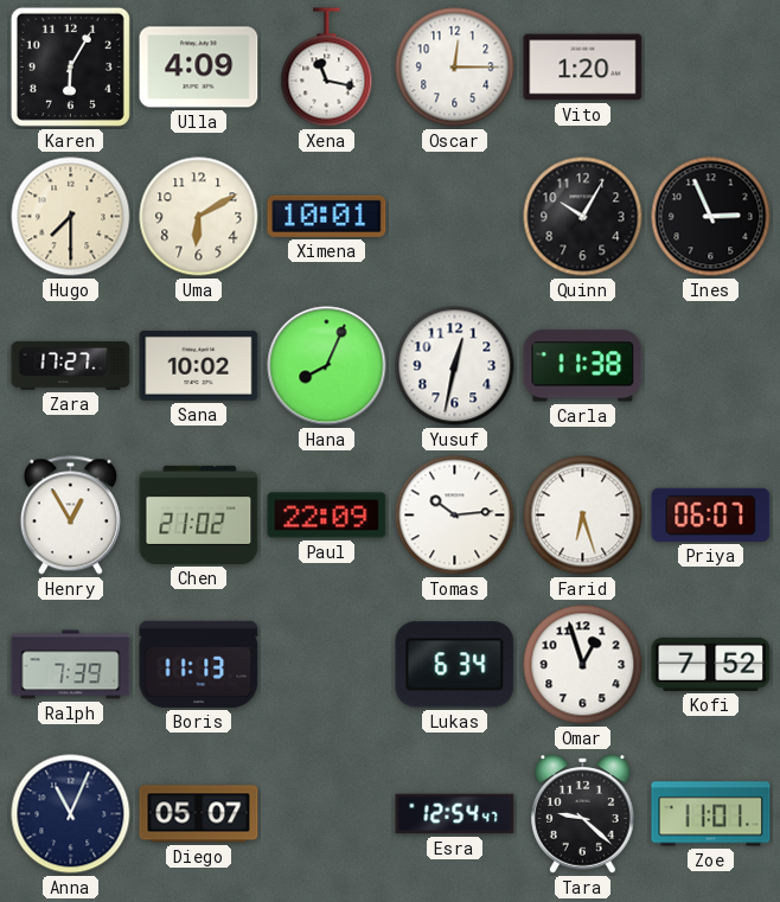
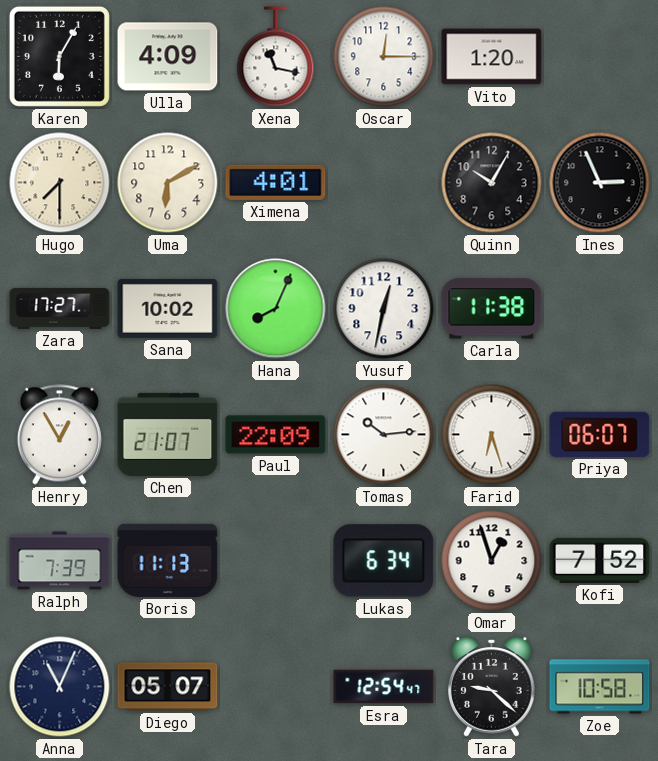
Ximena: 10:01 -> 4:01 (276, 182)
Chen: 21:02 -> 21:07 (168, 434)
Zoe: 11:01 -> 10:58 (600, 687)
